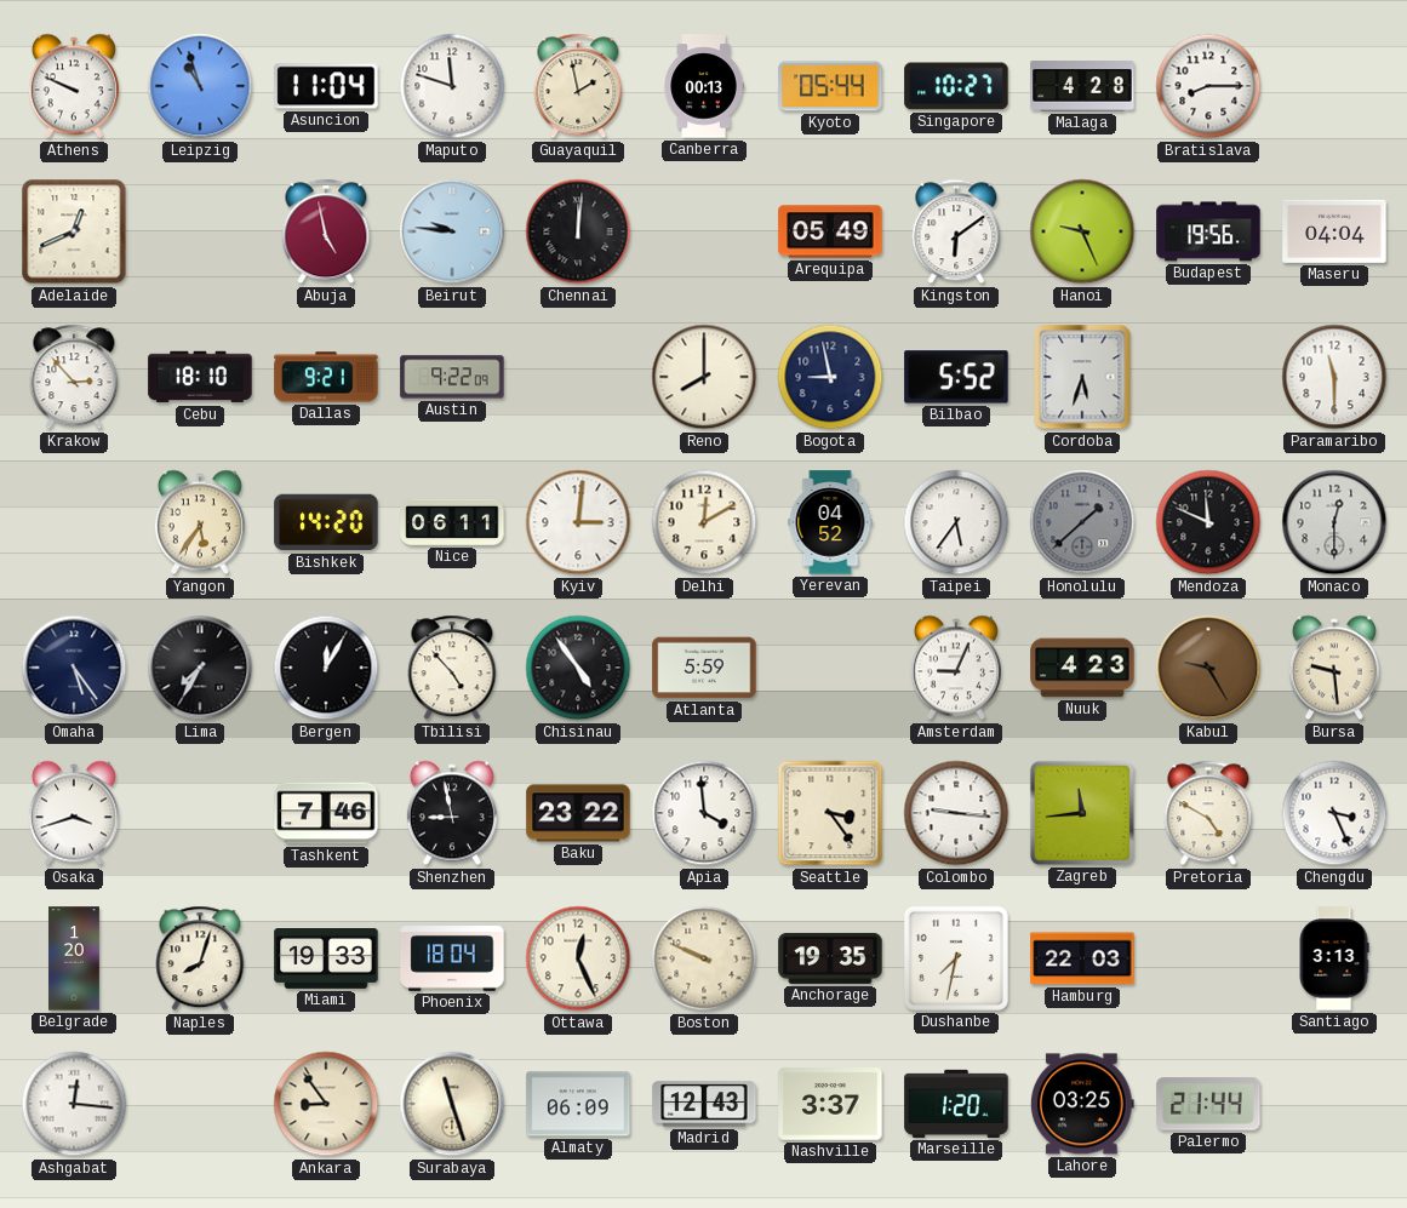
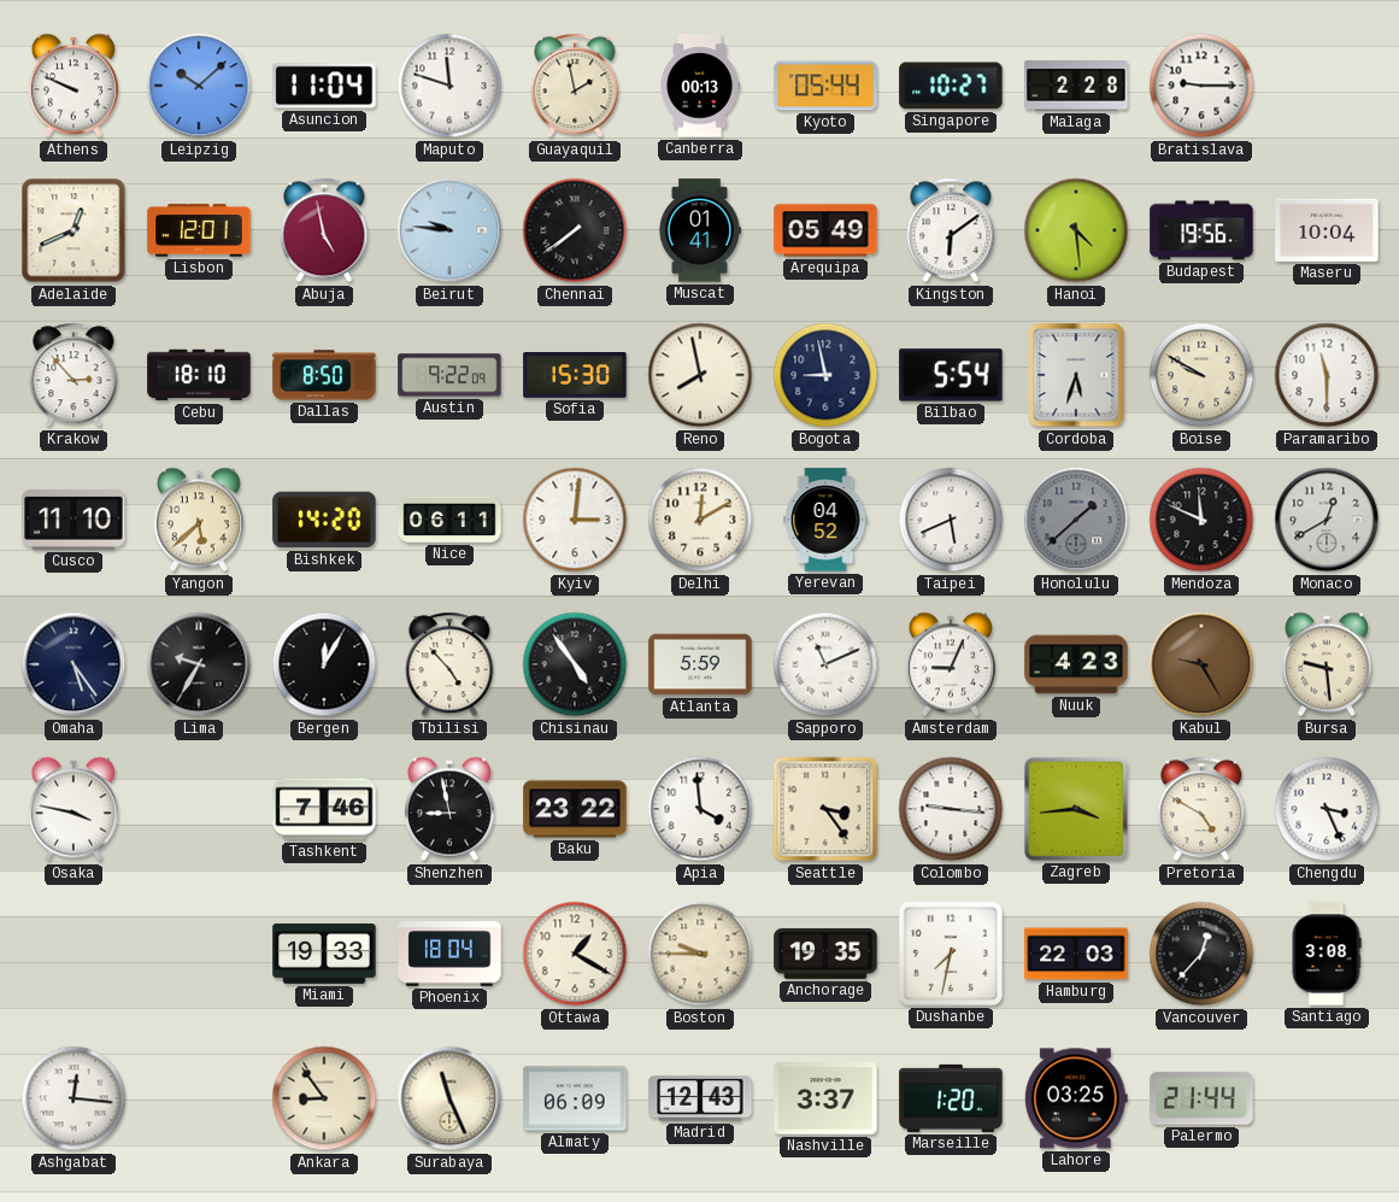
Leipzig: 10:57 -> 10:08 (199, 86)
Malaga: 4:28 -> 2:28 (1076, 86)
Bratislava: 8:15 -> 9:15 (1201, 86)
Lisbon: none -> 12:01 (199, 230)
Chennai: 12:01 -> 7:39 (575, 230)
Muscat: none -> 01:41 (700, 230)
Hanoi: 9:26 -> 4:29 (1076, 230)
Maseru: 04:04 -> 10:04 (1327, 230)
Dallas: 9:21 -> 8:50 (324, 375)
Sofia: none -> 15:30 (575, 376)
Reno: 8:00 -> 7:58 (700, 375)
Bilbao: 5:52 -> 5:54 (951, 375)
Boise: none -> 9:50 (1201, 375)
Cusco: none -> 11:10 (74, 520)
Yangon: 5:36 -> 5:38 (199, 520)
Taipei: 5:36 -> 5:41 (951, 520)
Monaco: 12:30 -> 12:40 (1327, 520)
Lima: 7:35 -> 9:35 (199, 664)
Sapporo: none -> 11:11 (825, 664)
Osaka: 3:42 -> 3:47 (74, 809)
Zagreb: 11:44 -> 3:44 (1076, 809)
Belgrade: 1:20 -> none (75, 958)
Naples: 8:03 -> none (200, 958)
Ottawa: 12:26 -> 1:20 (575, 954)
Boston: 9:49 -> 9:45 (700, 954)
Vancouver: none -> 12:37 (1201, 954)
Santiago: 3:13 -> 3:08 (1327, 954)
Surabaya: 11:27 -> 11:26 (449, 1098)
